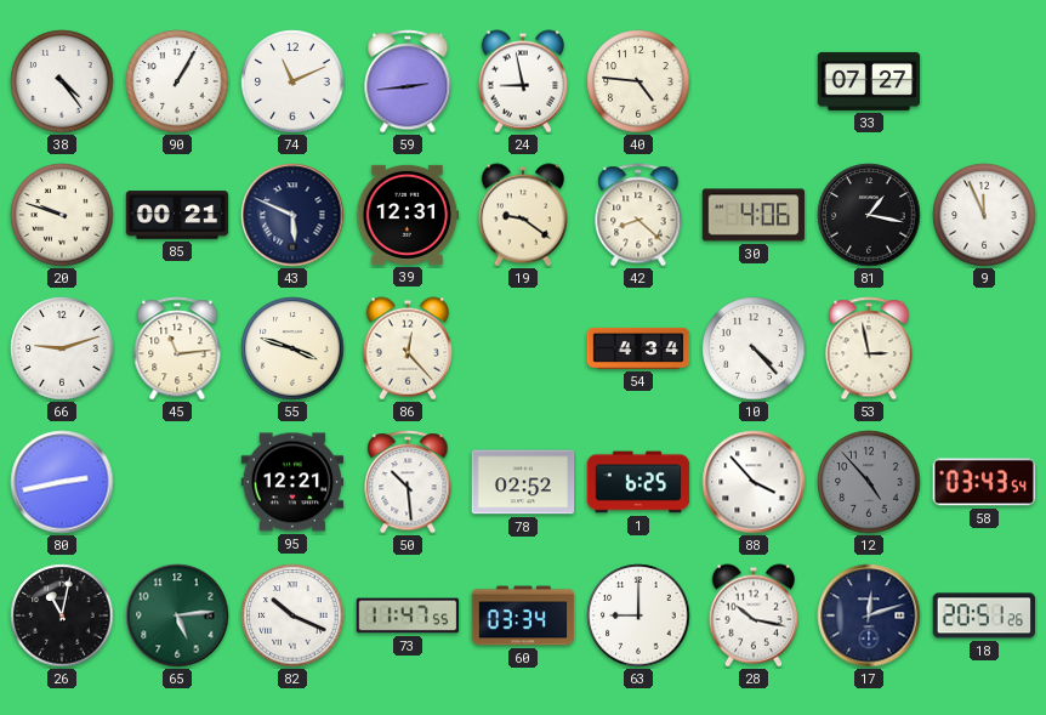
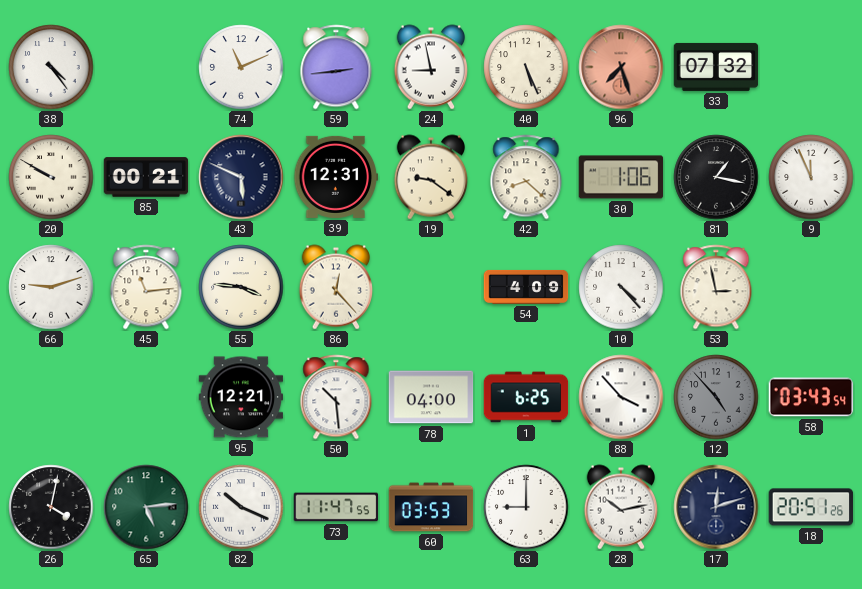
90: 1:05 -> none (177, 81)
40: 4:46 -> 5:26 (526, 67)
96: none -> 7:27 (621, 67)
33: 07:27 -> 07:32 (716, 67)
20: 9:48 -> 9:50 (51, 177)
30: 4:06 -> 1:06 (621, 177)
55: 3:48 -> 3:46 (241, 287)
54: 4:34 -> 4:09 (526, 287)
80: 2:43 -> none (62, 482)
78: 02:52 -> 04:00 (431, 397)
26: 11:02 -> 4:02 (51, 507)
60: 03:34 -> 03:53 (431, 507)
28: 10:17 -> 10:13 (621, 507)
